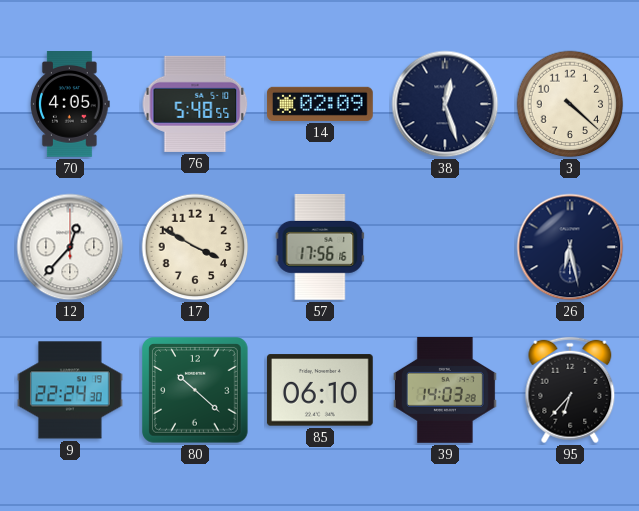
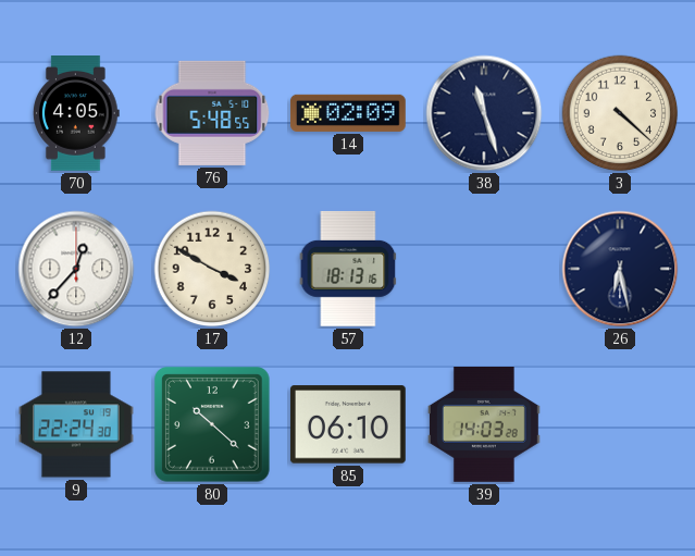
38: 12:27 -> 11:27 (484, 113)
57: 17:56 -> 18:13 (348, 269)
95: 6:37 -> none (570, 390)
